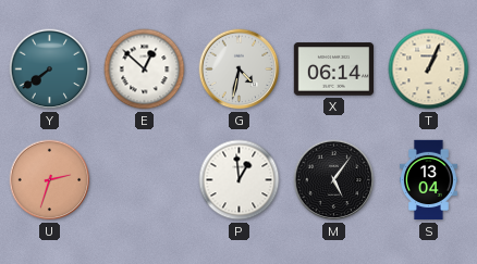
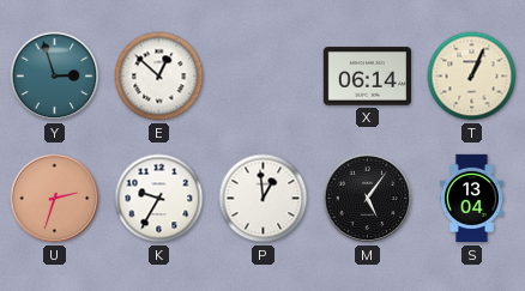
Y: 7:39 -> 2:57 (55, 77)
G: 4:32 -> none (240, 70)
K: none -> 9:35 (159, 199)
